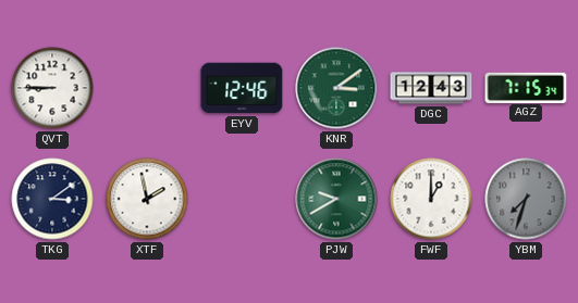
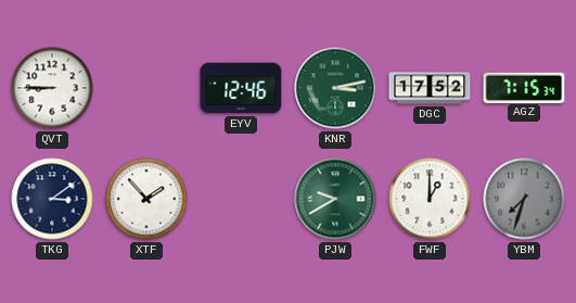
KNR: 3:09 -> 3:13 (335, 88)
DGC: 12:43 -> 17:52 (430, 88)
XTF: 1:58 -> 1:53 (146, 199)
